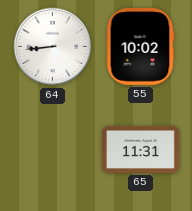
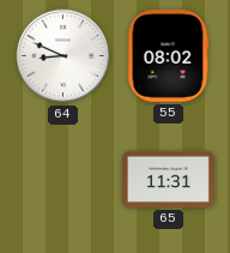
64: 8:44 -> 8:49 (63, 56)
55: 10:02 -> 08:02 (168, 56)
